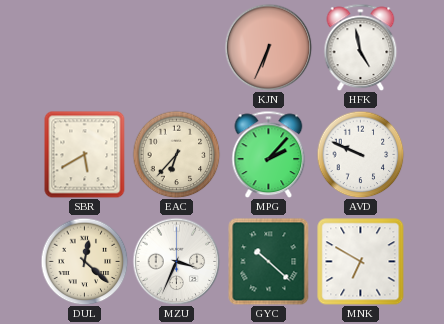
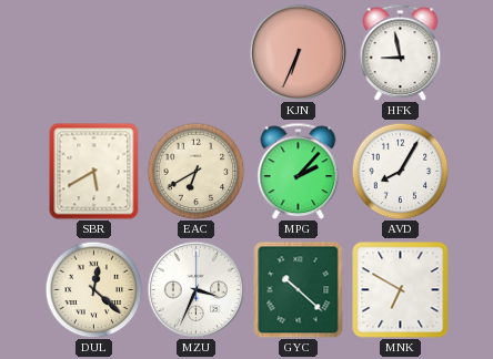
HFK: 4:58 -> 8:58 (401, 52)
EAC: 6:37 -> 6:40 (195, 171)
AVD: 9:49 -> 8:05 (400, 171)
